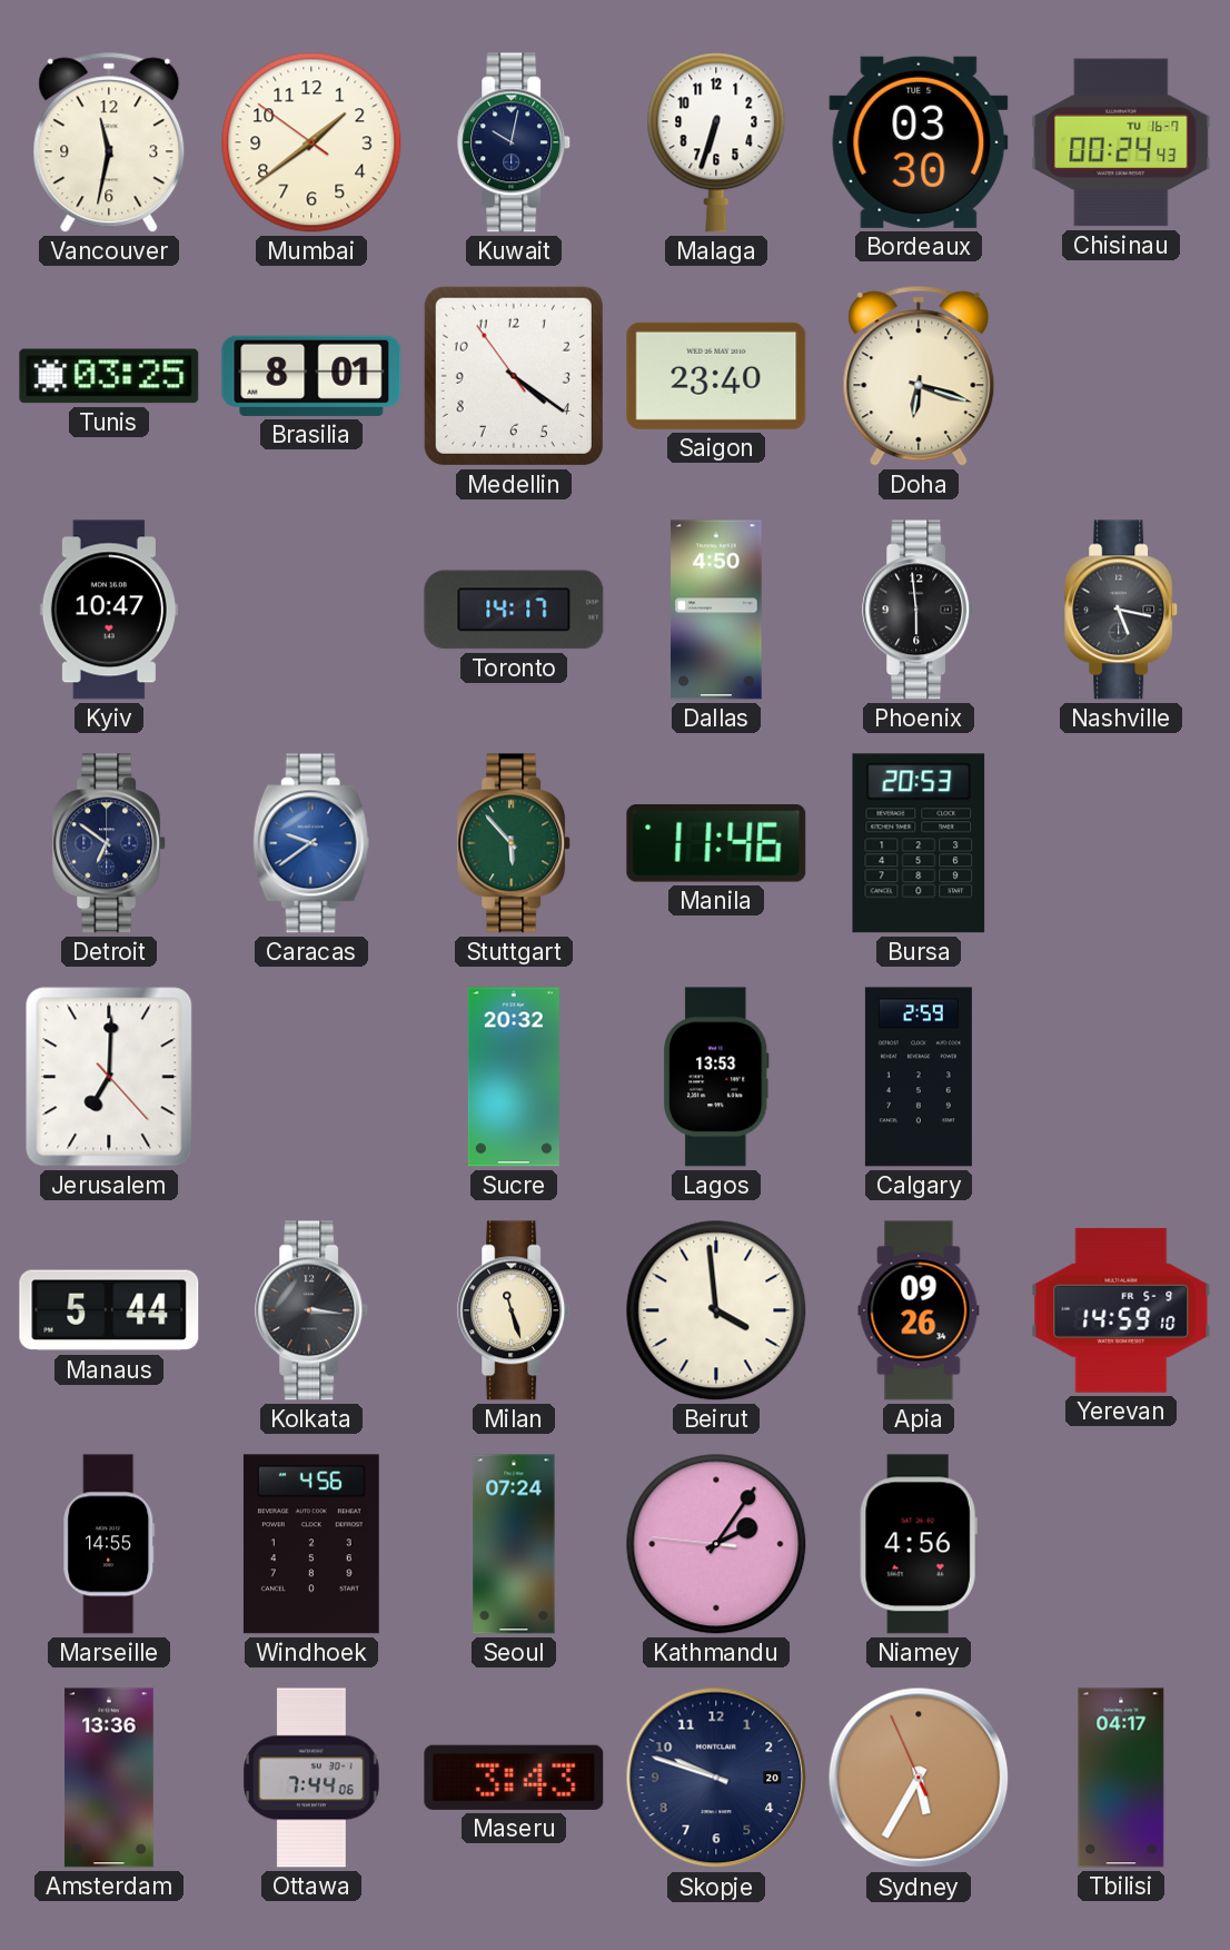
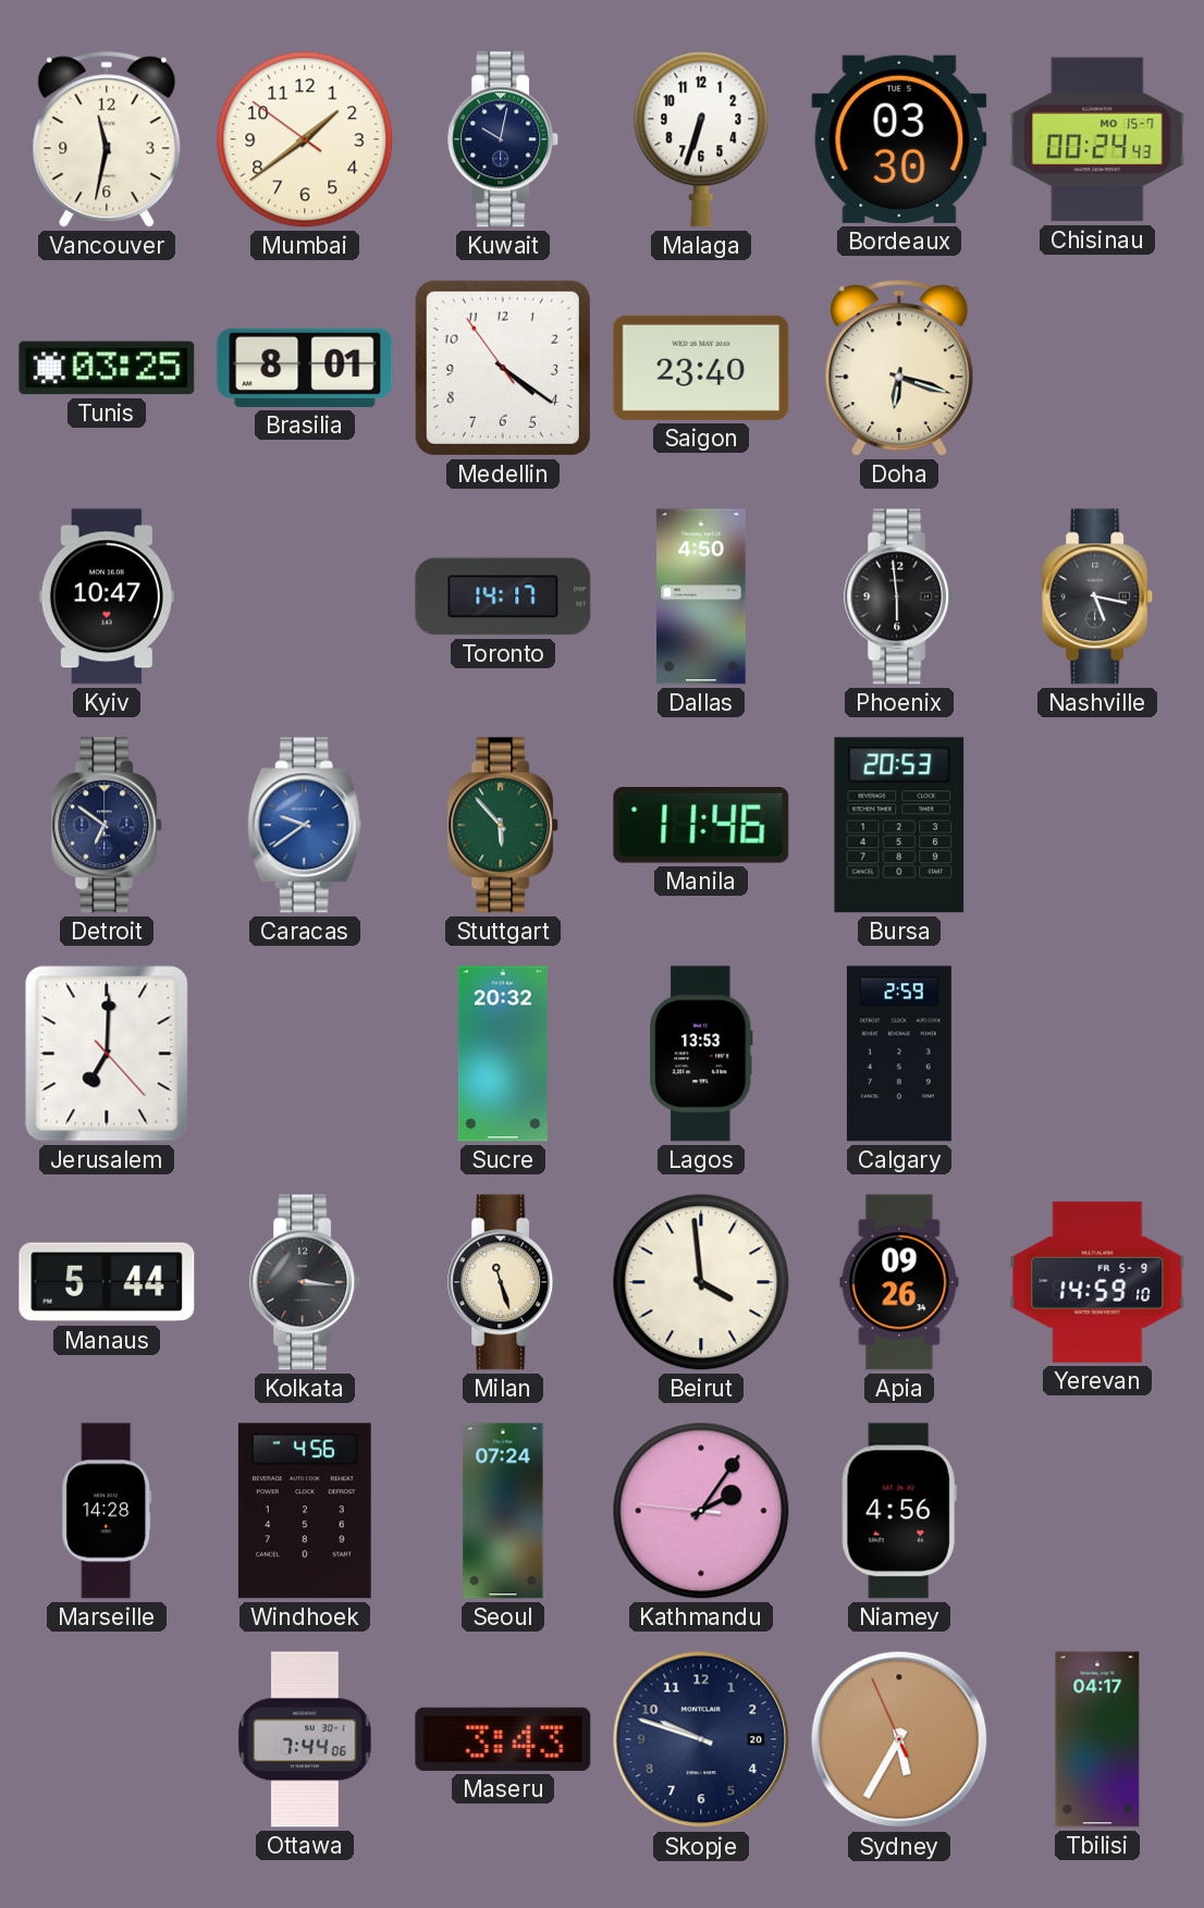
Chisinau date: TU 16-7 -> MO 15-7 (1097, 139)
Marseille: 14:55 -> 14:28 (107, 1511)
Amsterdam: 13:36 -> none (109, 1778)
